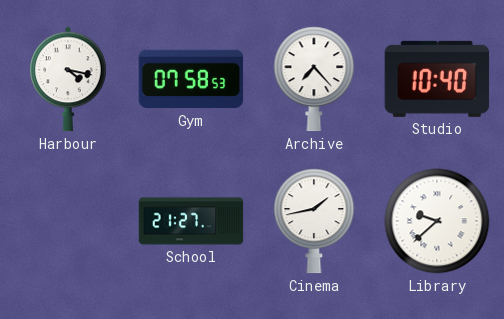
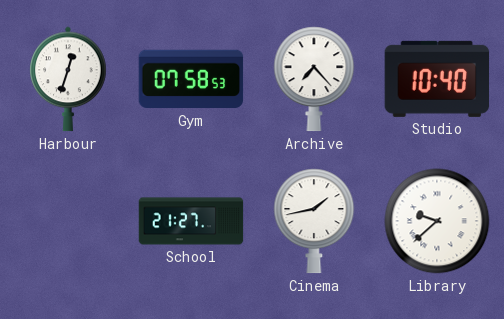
Harbour: 4:17 -> 12:33 (68, 79)
